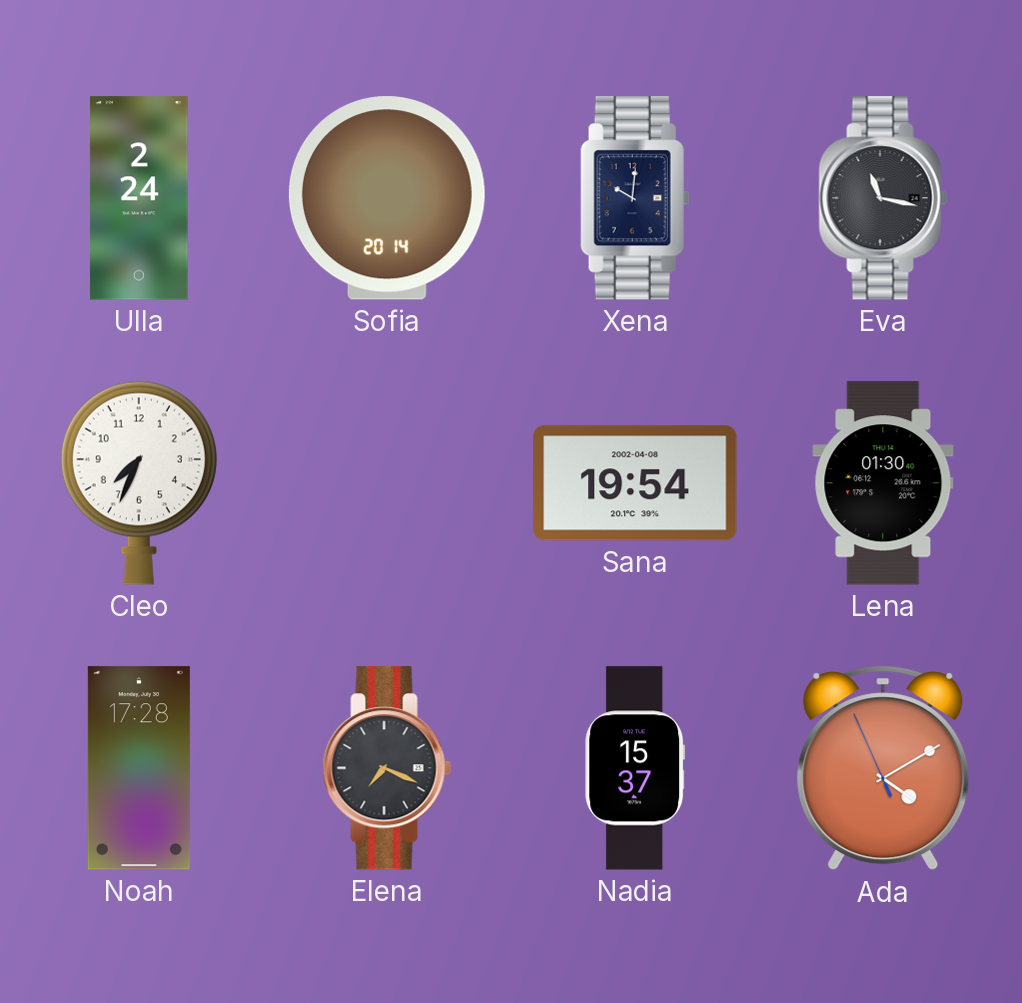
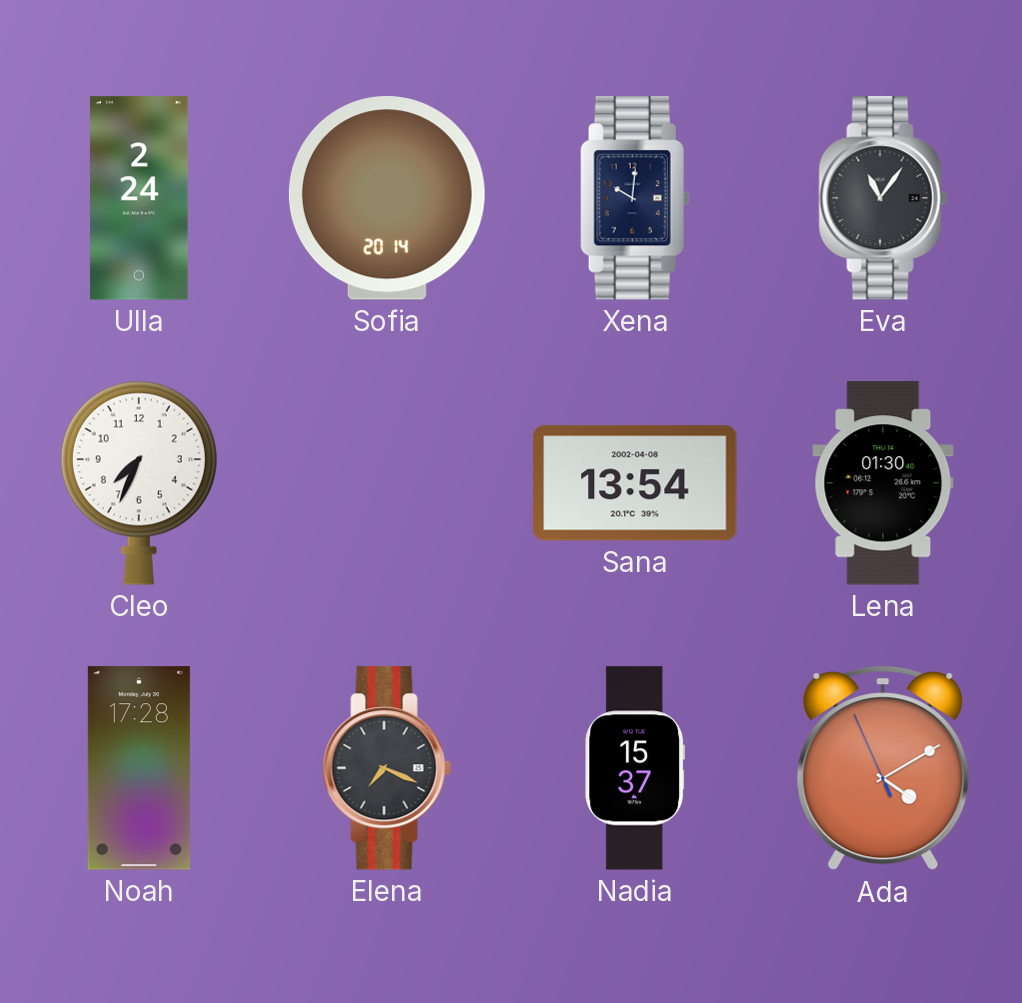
Eva: 11:17 -> 11:06 (883, 198)
Sana: 19:54 -> 13:54 (635, 483)
